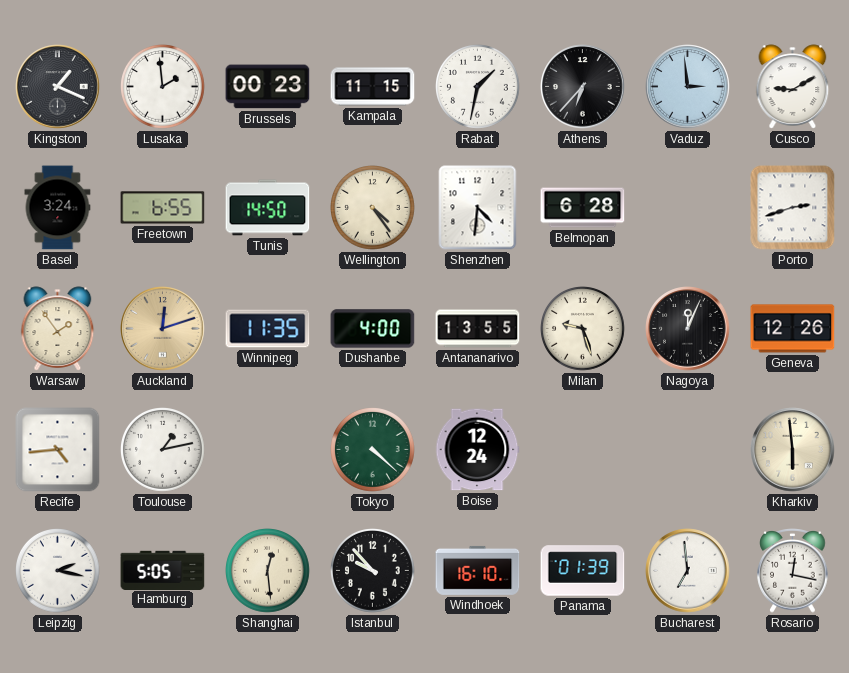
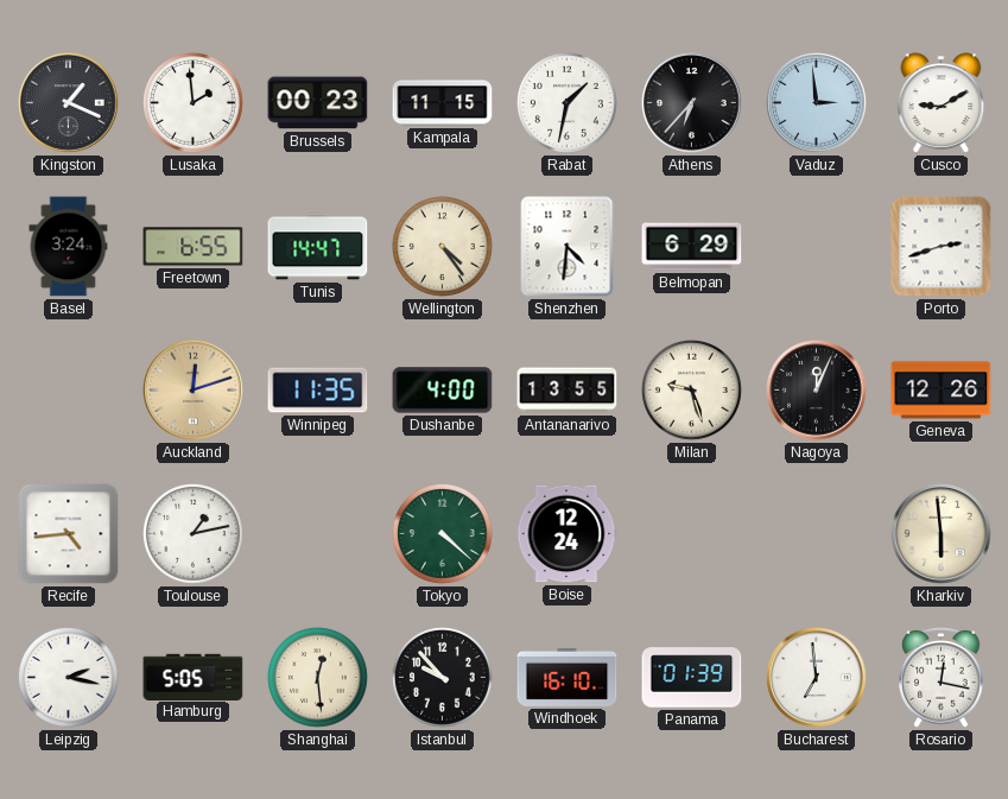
Tunis: 14:50 -> 14:47 (318, 247)
Belmopan: 6:28 -> 6:29 (692, 247)
Warsaw: 1:54 -> none (58, 329)
